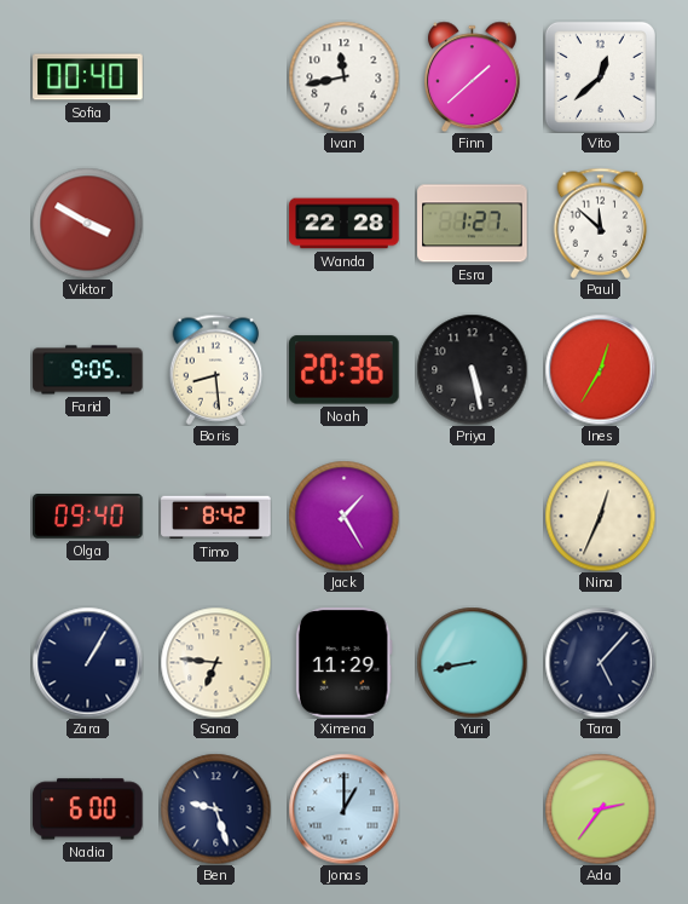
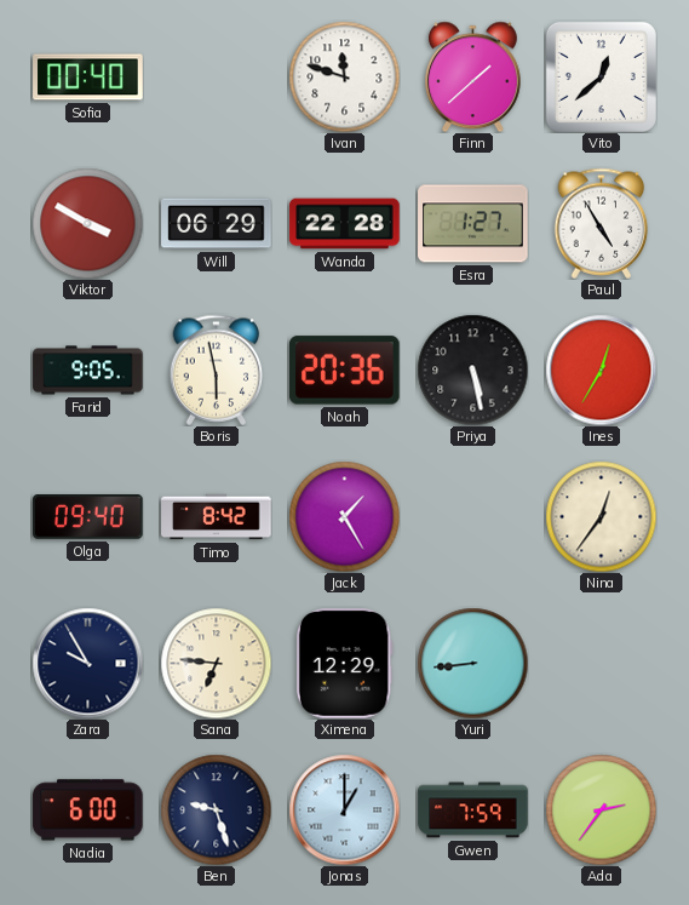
Ivan: 11:43 -> 11:48 (344, 76)
Will: none -> 06:29 (217, 224)
Paul: 11:52 -> 4:55 (602, 223)
Boris: 8:29 -> 5:58 (217, 370)
Nina: 12:34 -> 12:36 (601, 516)
Zara: 1:05 -> 9:55 (87, 663)
Ximena: 11:29 -> 12:29 (344, 664)
Yuri: 8:43 -> 8:44 (472, 663)
Tara: 5:07 -> none (600, 662)
Gwen: none -> 7:59 (473, 811)
